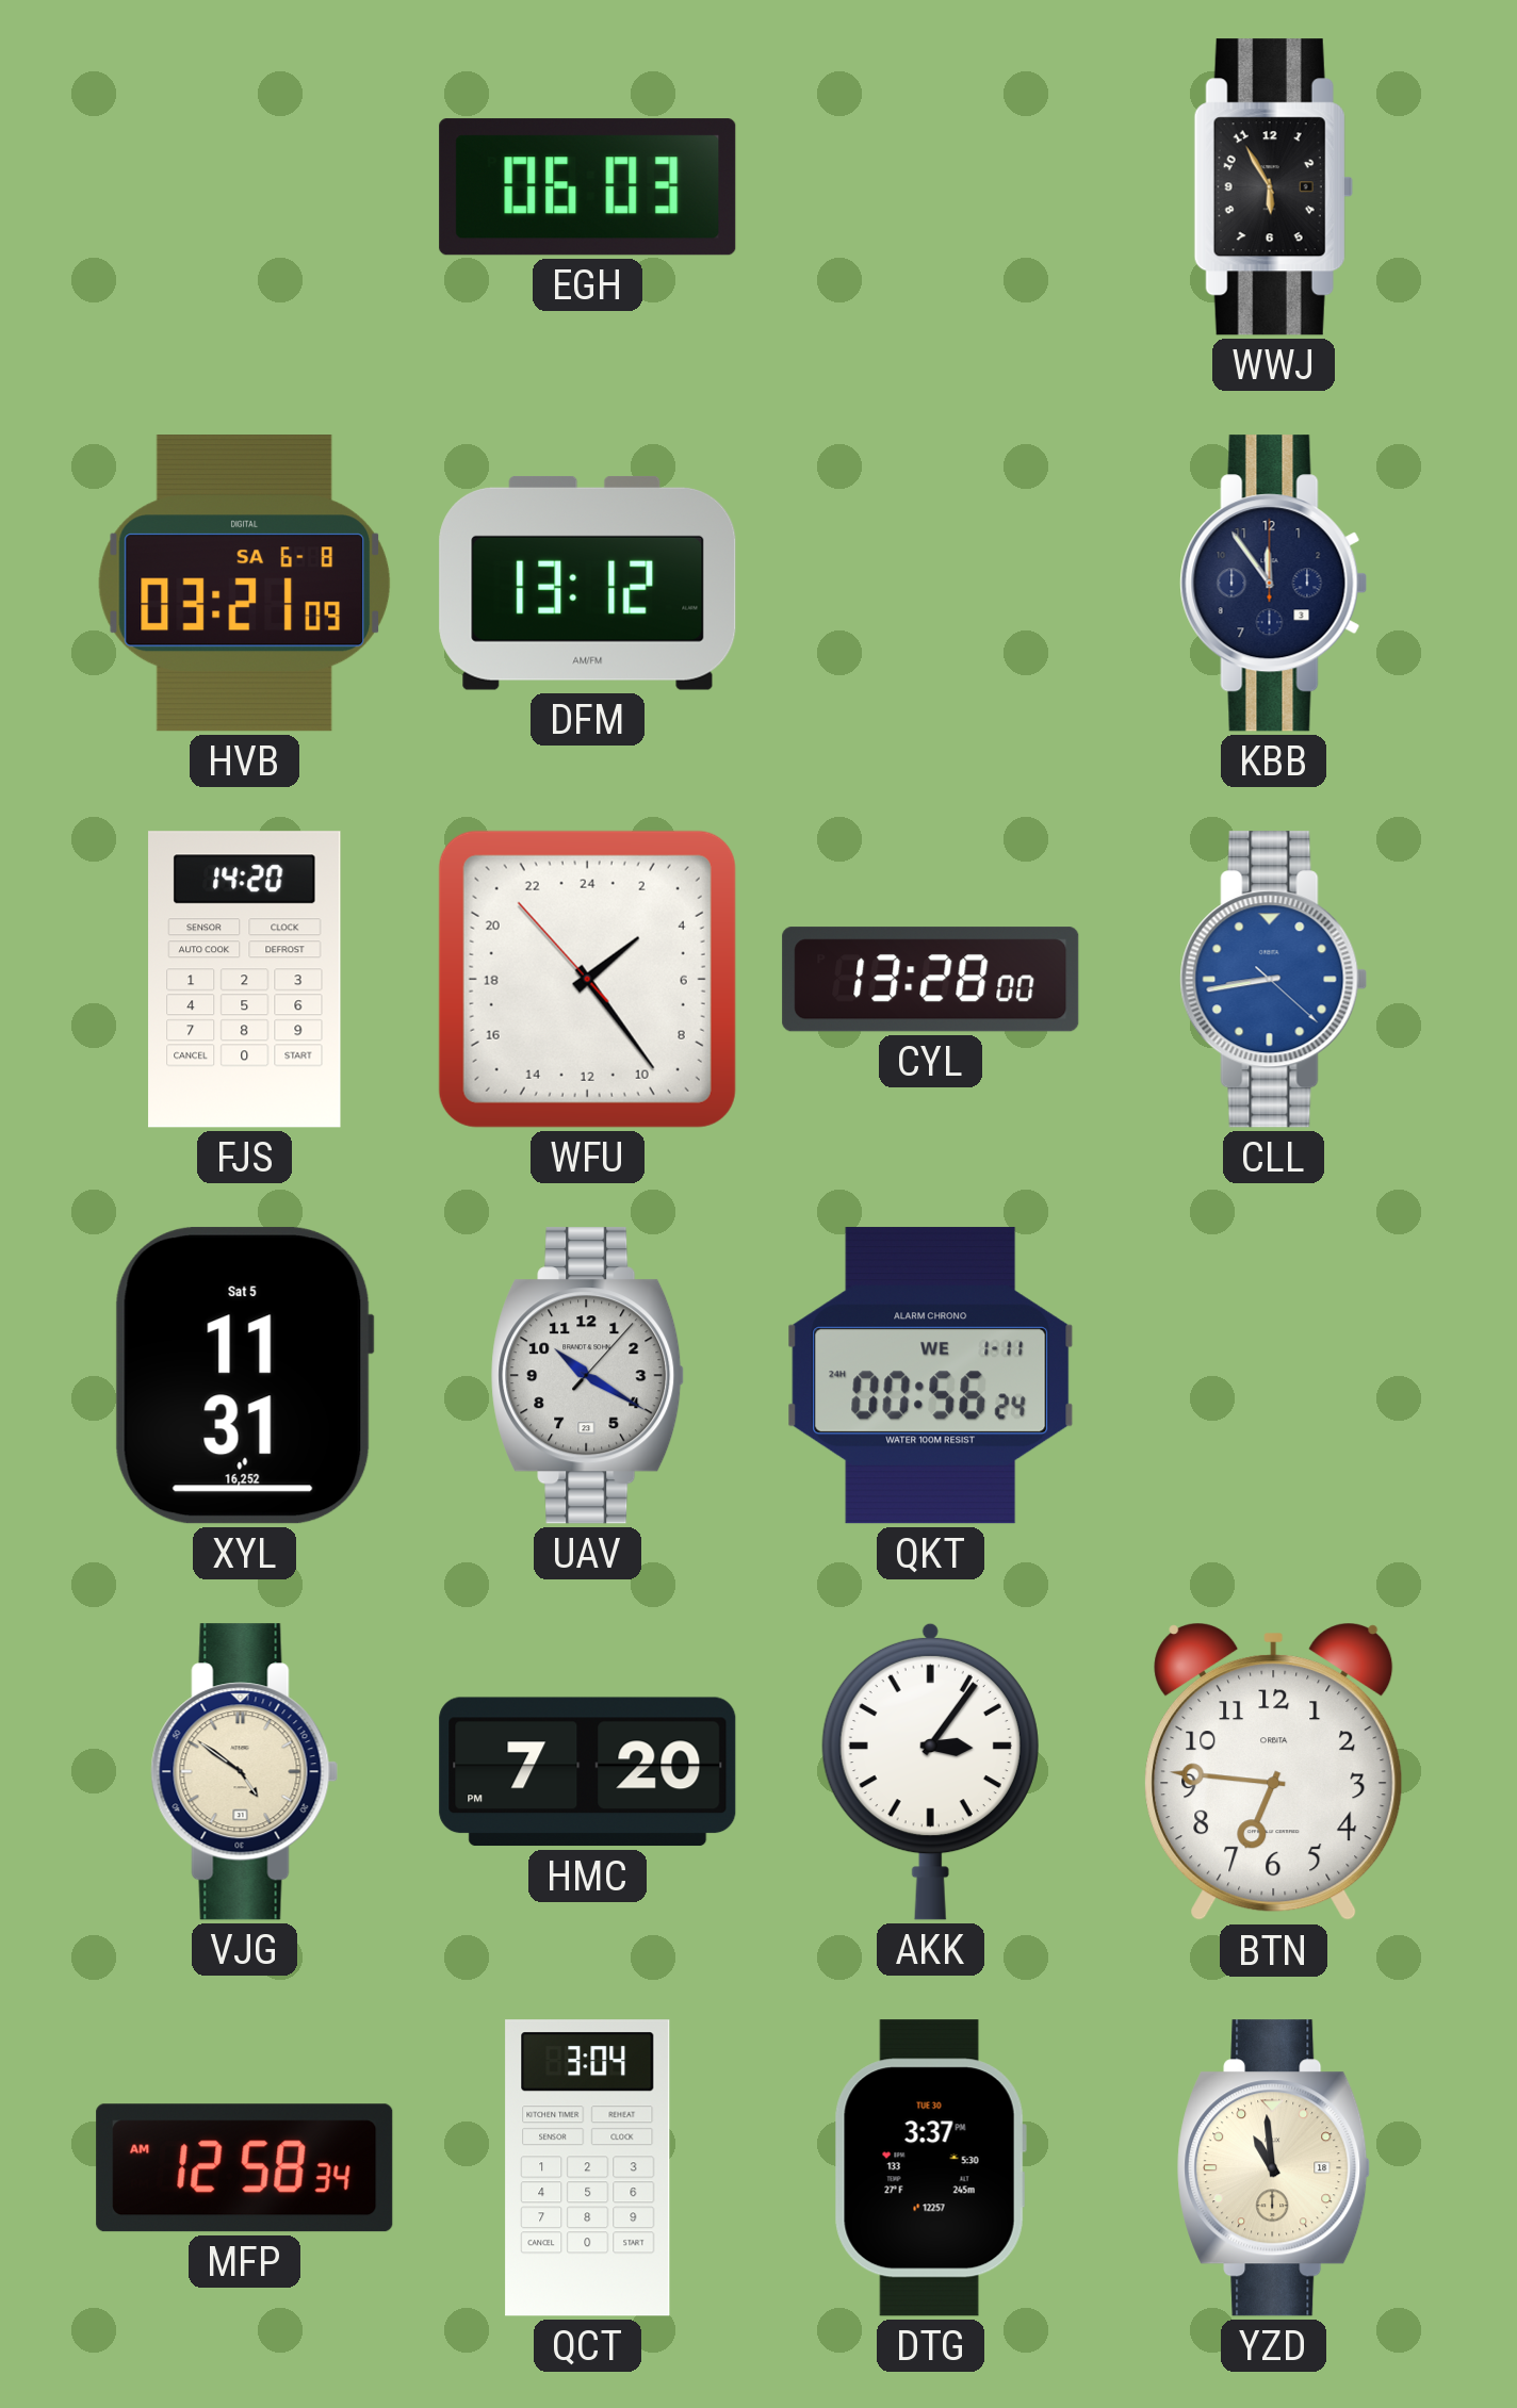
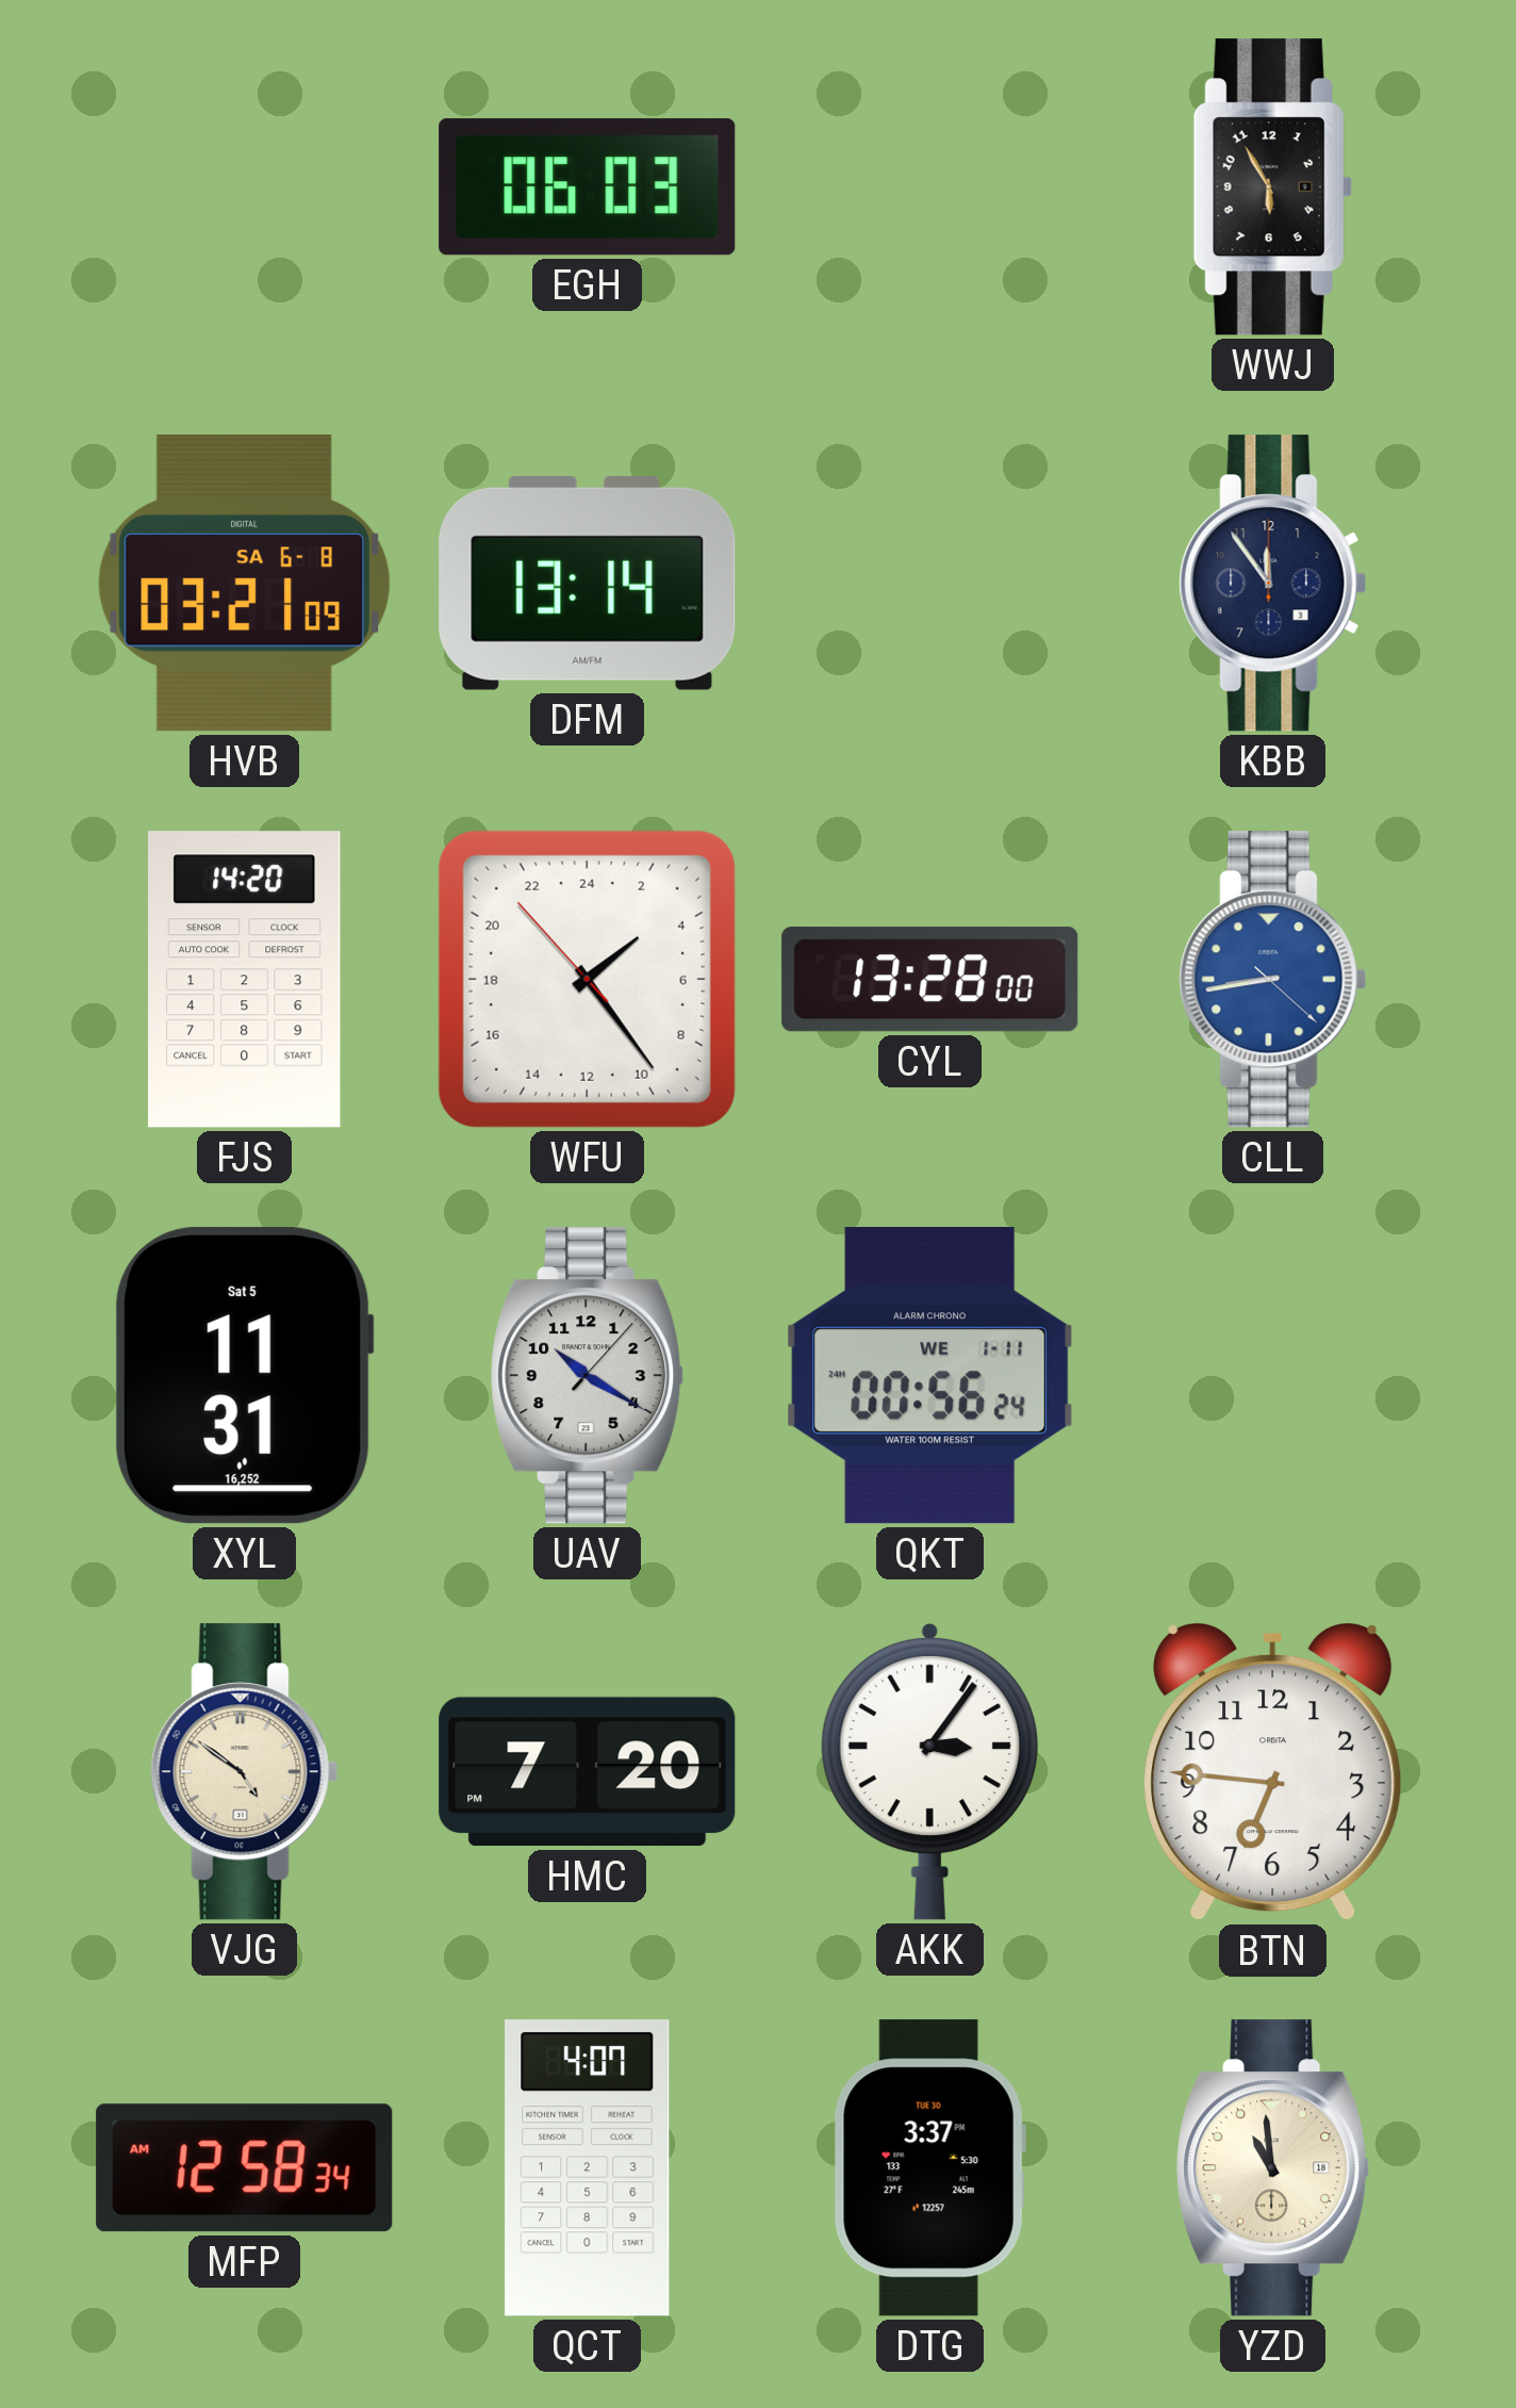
DFM: 13:12 -> 13:14 (588, 583)
QCT: 3:04 -> 4:07 (588, 2168)
